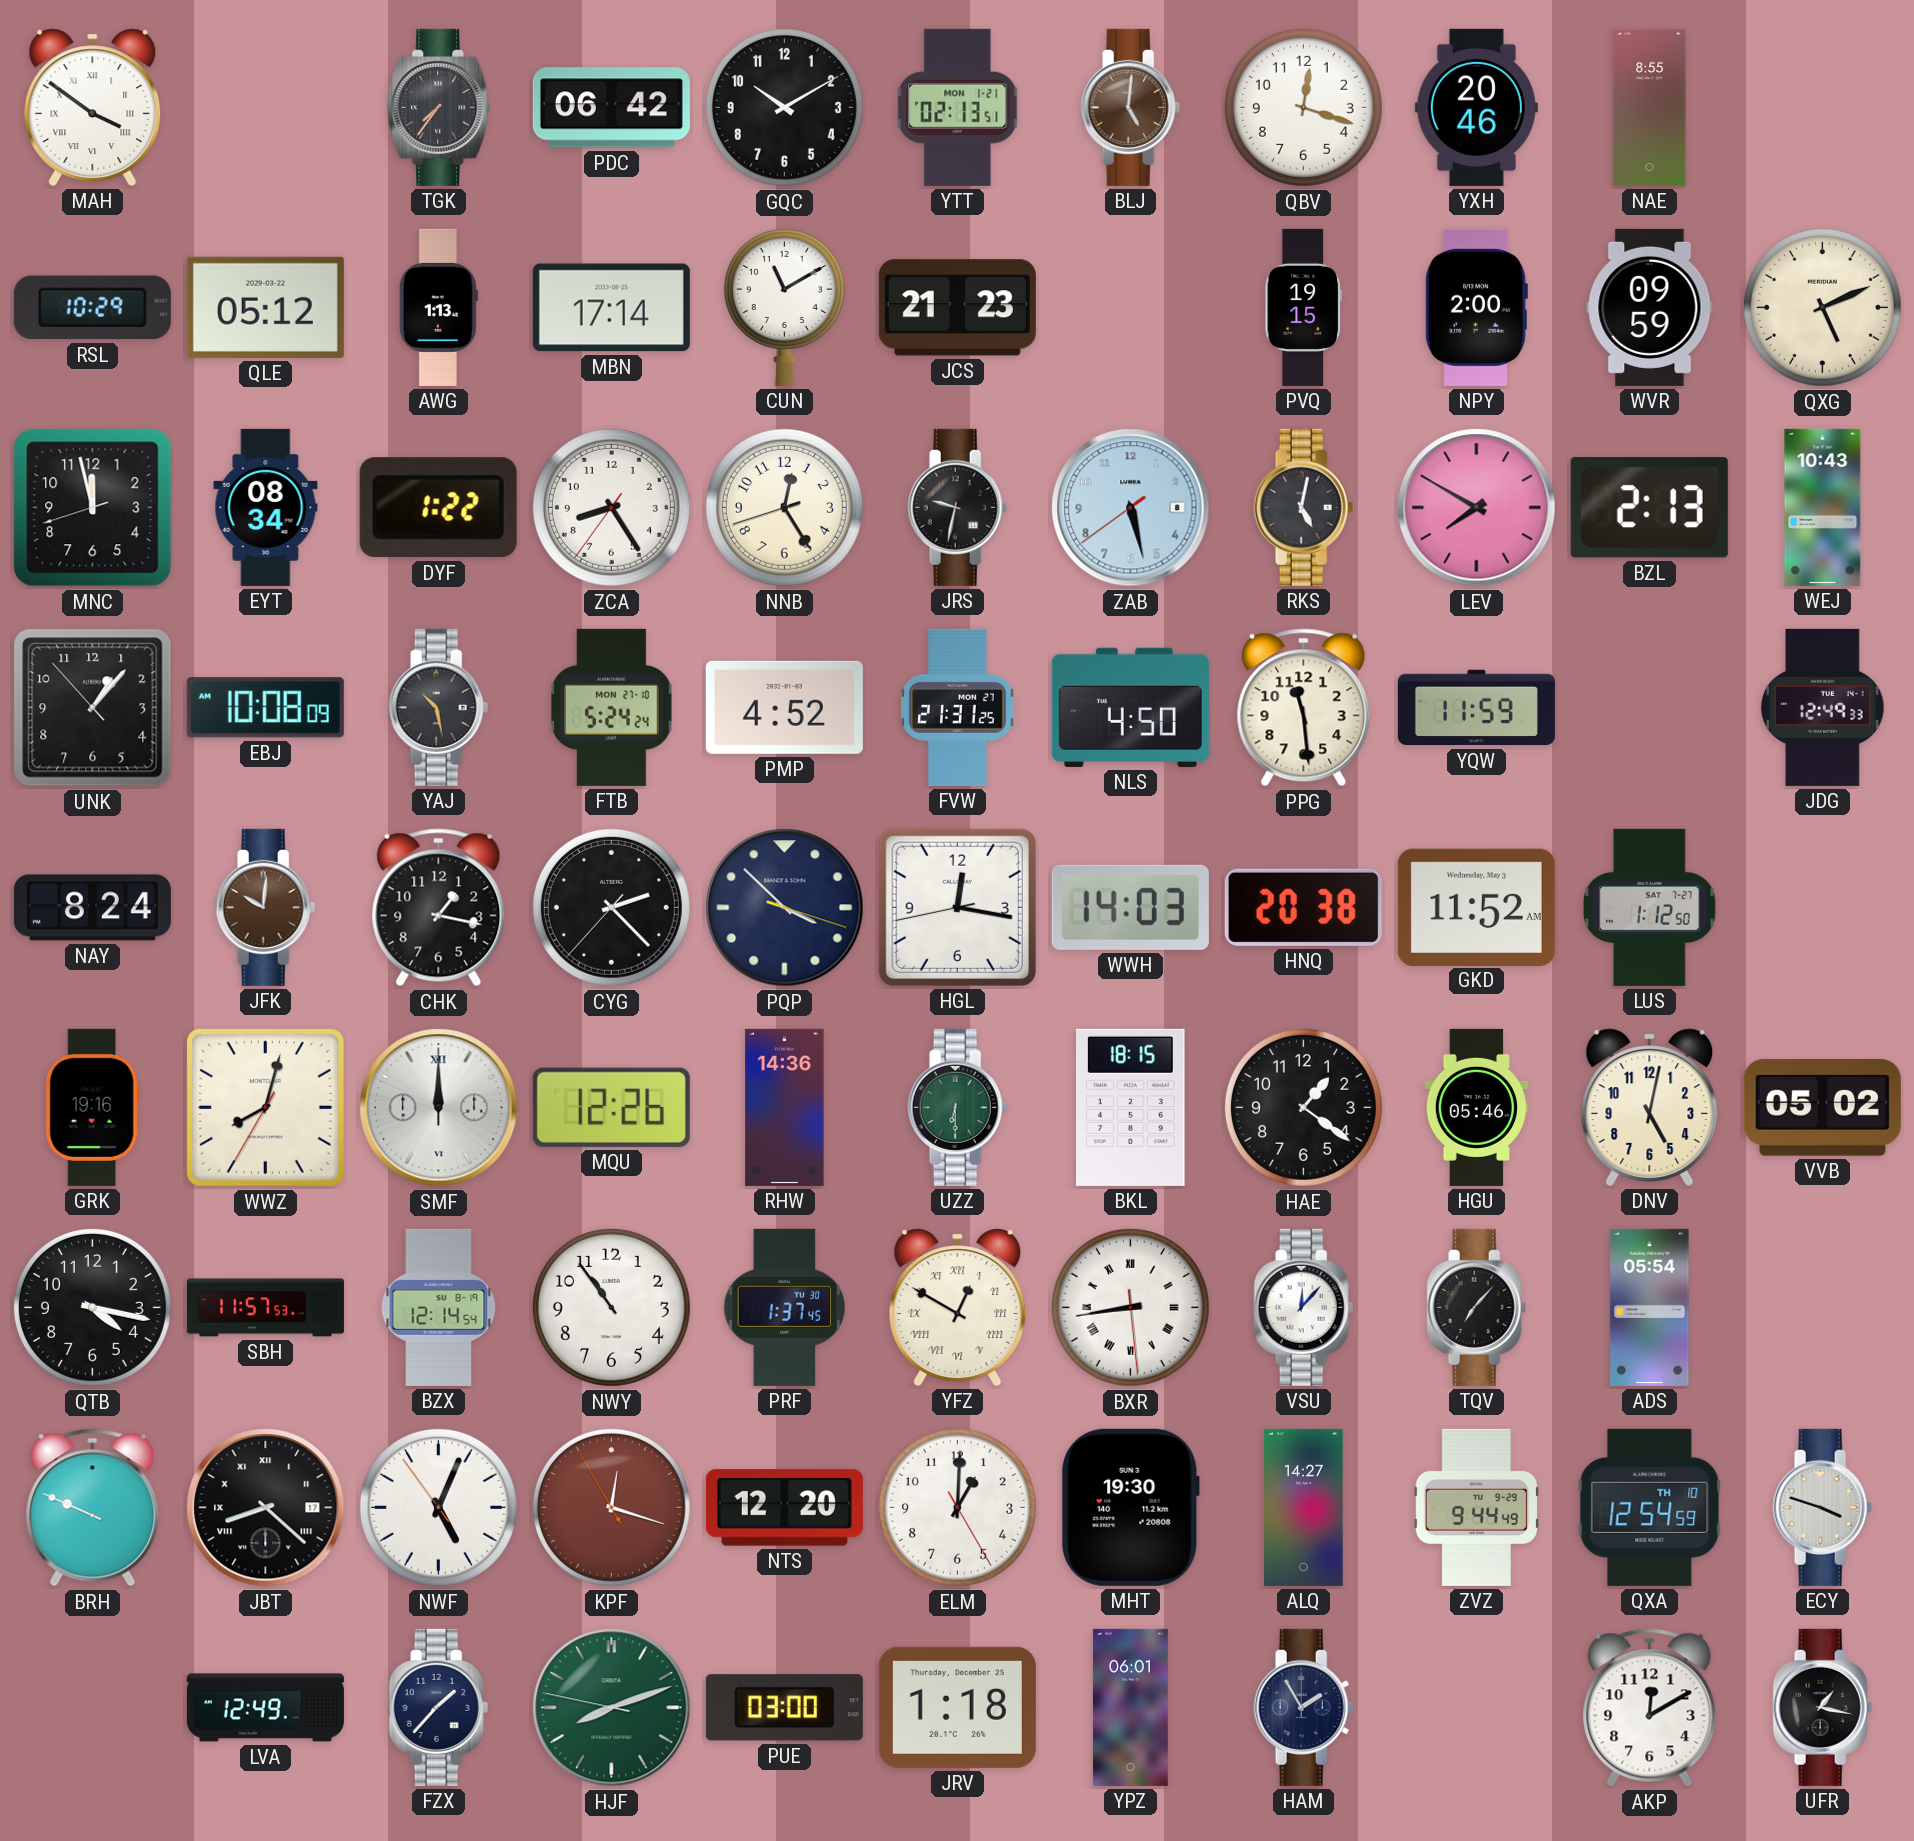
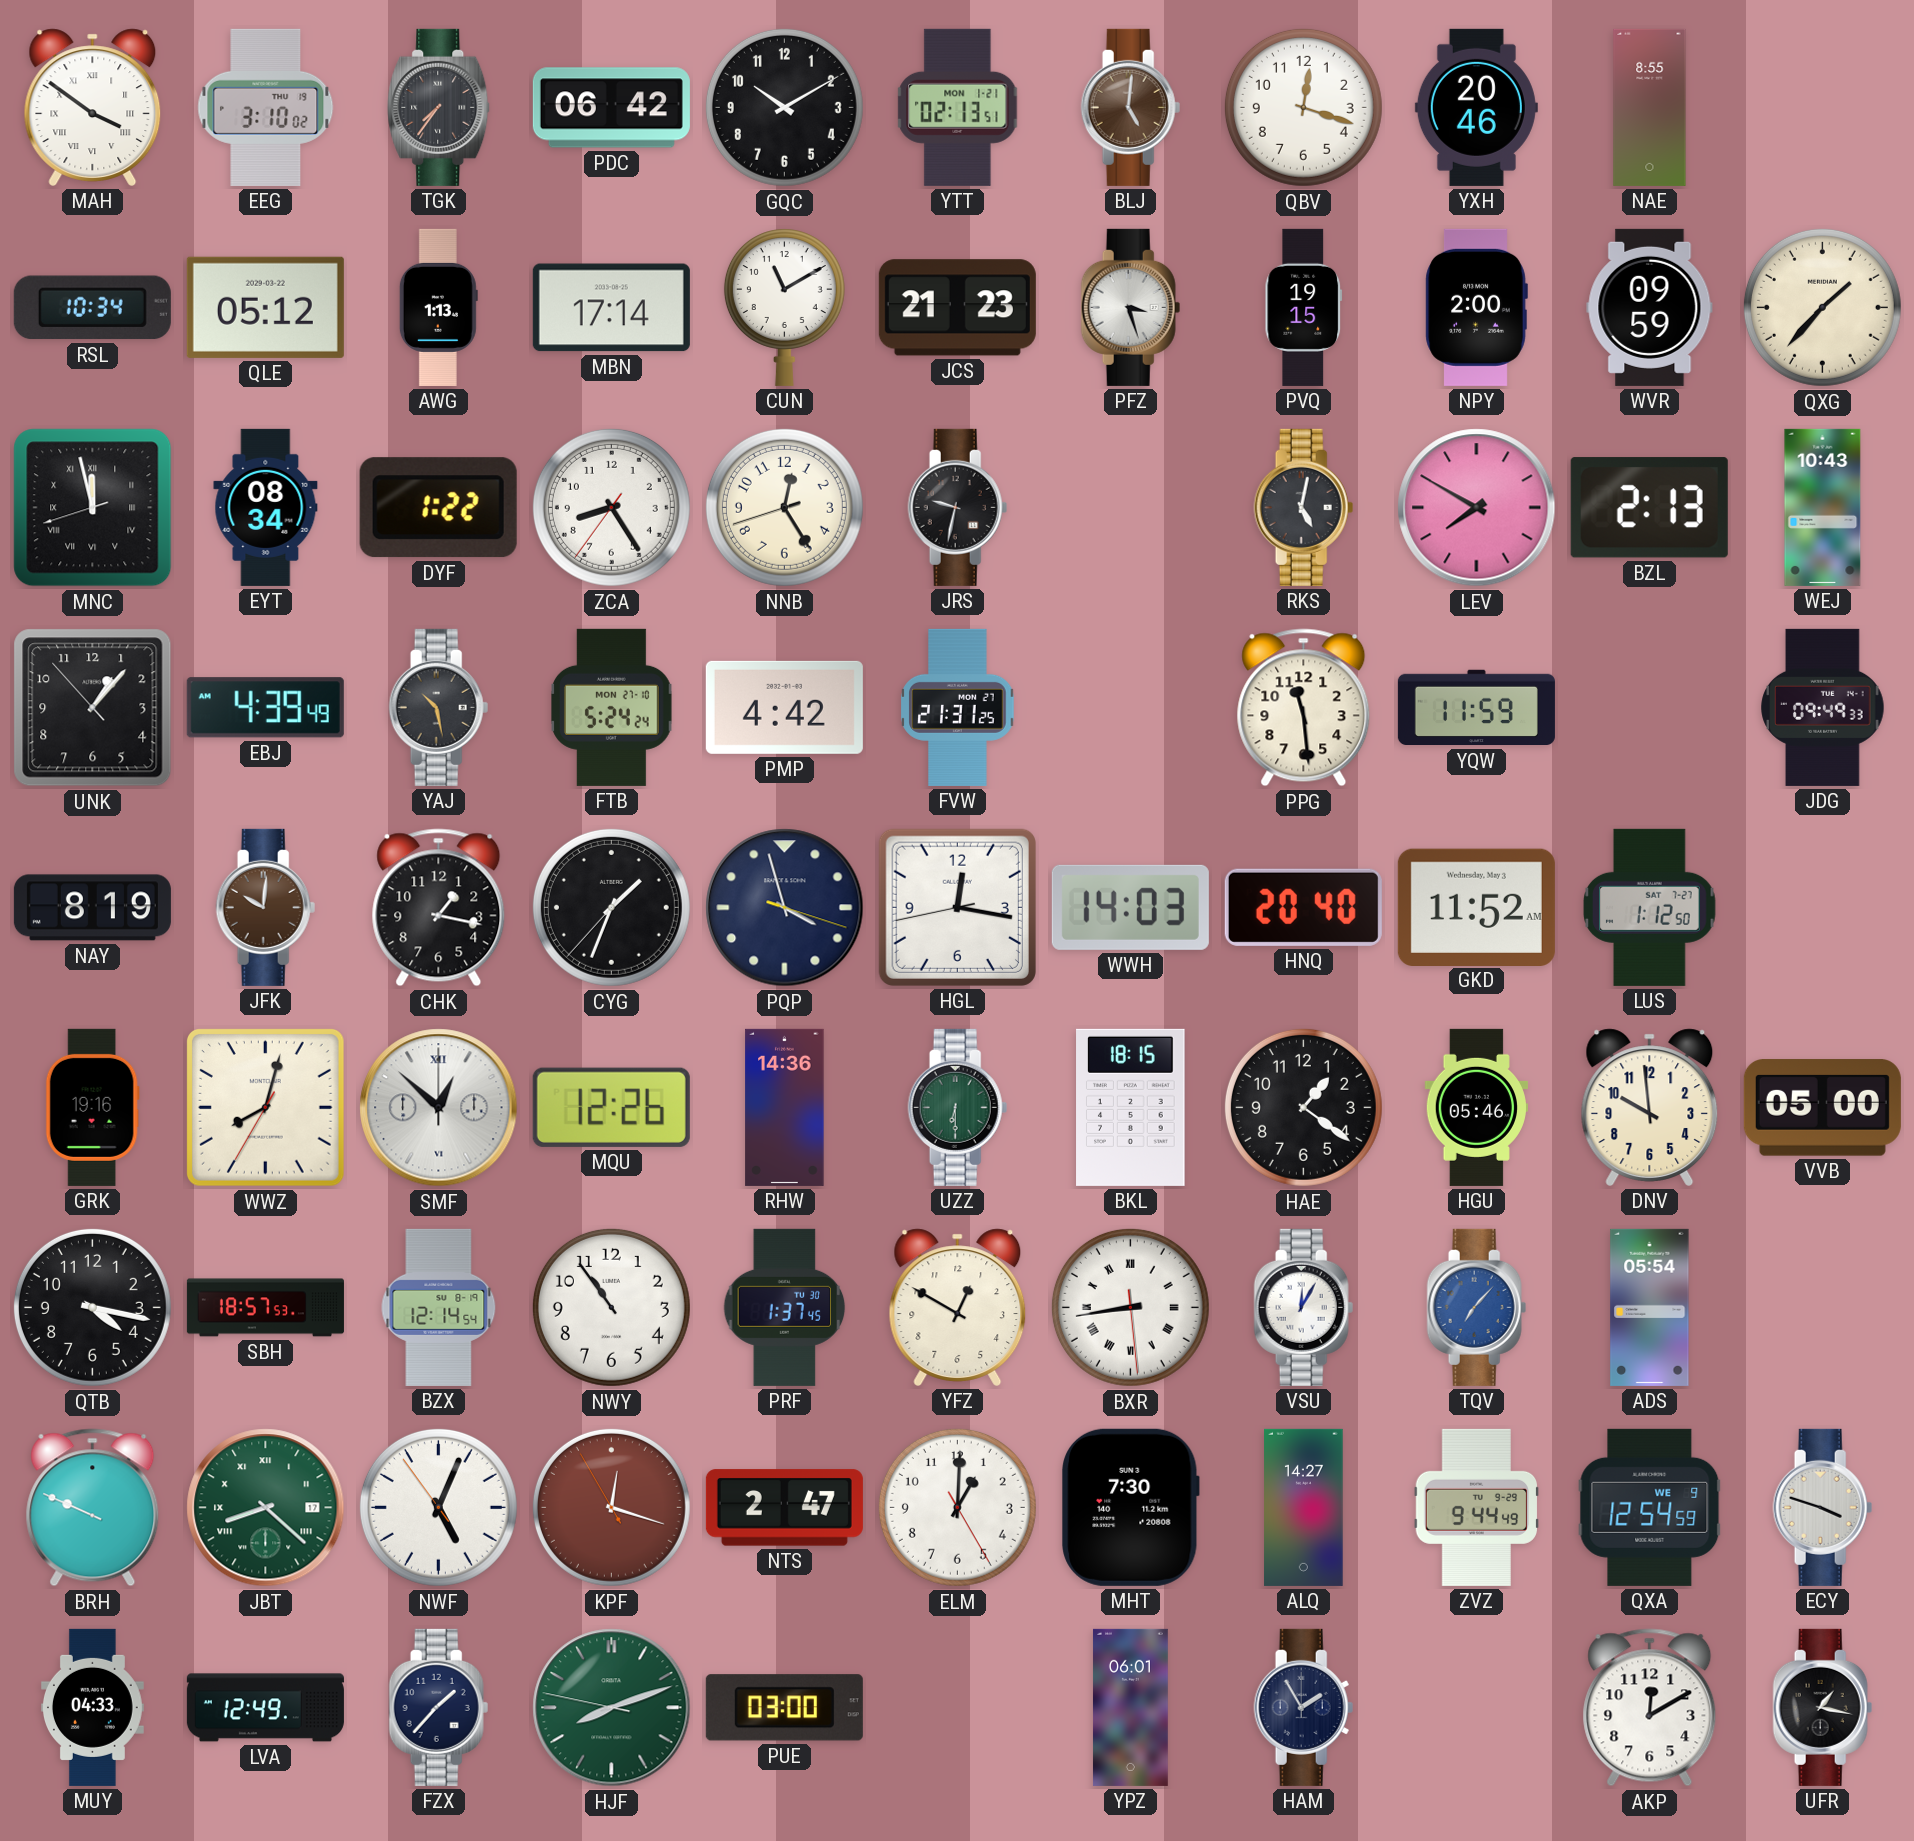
EEG: none -> 3:10 (266, 107)
RSL: 10:29 -> 10:34 (92, 308)
PFZ: none -> 3:27 (1131, 307)
QXG: 5:11 -> 1:37 (1822, 307)
MNC numerals: Arabic -> Roman (93, 508)
ZAB: 5:27 -> none (1131, 508)
EBJ: 10:08 -> 4:39 (265, 708)
PMP: 4:52 -> 4:42 (784, 707)
NLS: 4:50 -> none (1130, 707)
JDG: 12:49 -> 09:49 (1823, 707)
NAY: 8:24 -> 8:19 (92, 908)
CYG: 2:22 -> 1:33 (611, 907)
PQP: 3:52 -> 3:57 (785, 908)
HNQ: 20:38 -> 20:40 (1303, 907)
SMF: 12:00 -> 12:52 (439, 1108)
DNV: 5:02 -> 9:59 (1650, 1107)
VVB: 05:02 -> 05:00 (1822, 1108)
SBH: 11:57 -> 18:57 (265, 1308)
YFZ numerals: Roman -> Arabic (958, 1307)
VSU: 12:07 -> 12:05 (1304, 1307)
TQV dial: black -> blue (1477, 1307)
JBT dial: black -> green (266, 1508)
NTS: 12:20 -> 2:47 (784, 1508)
MHT: 19:30 -> 7:30 (1131, 1507)
QXA date: TH 10 -> WE 9 (1650, 1507)
MUY: none -> 04:33 (92, 1707)
JRV: 1:18 -> none (957, 1707)
